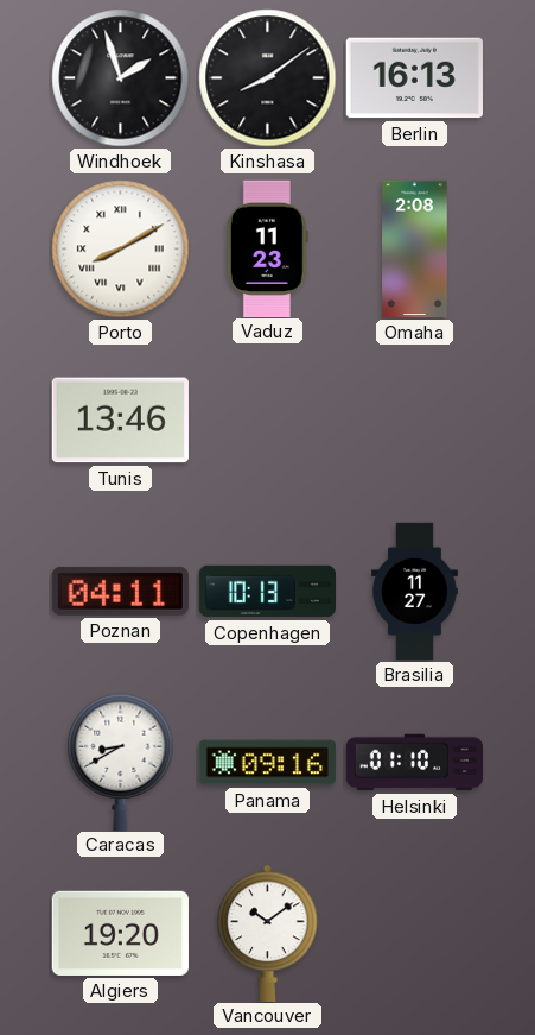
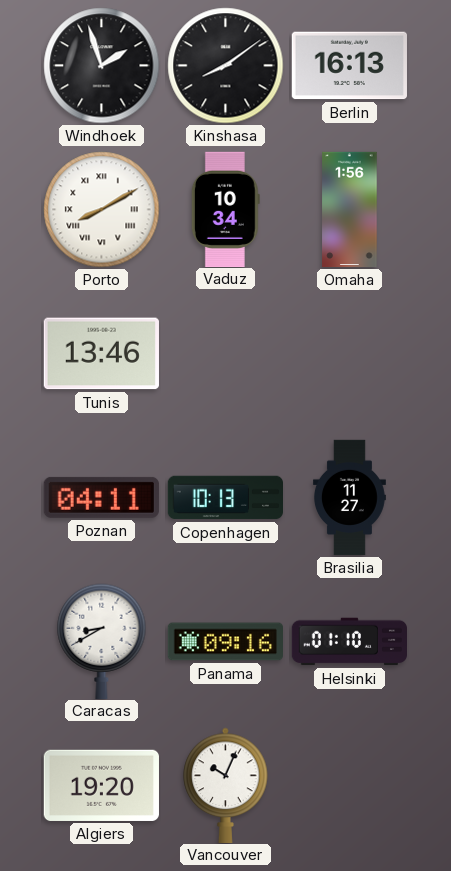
Vaduz: 11:23 -> 10:34 (225, 209)
Omaha: 2:08 -> 1:56 (350, 210)
Vancouver: 10:09 -> 10:04 (226, 785)
